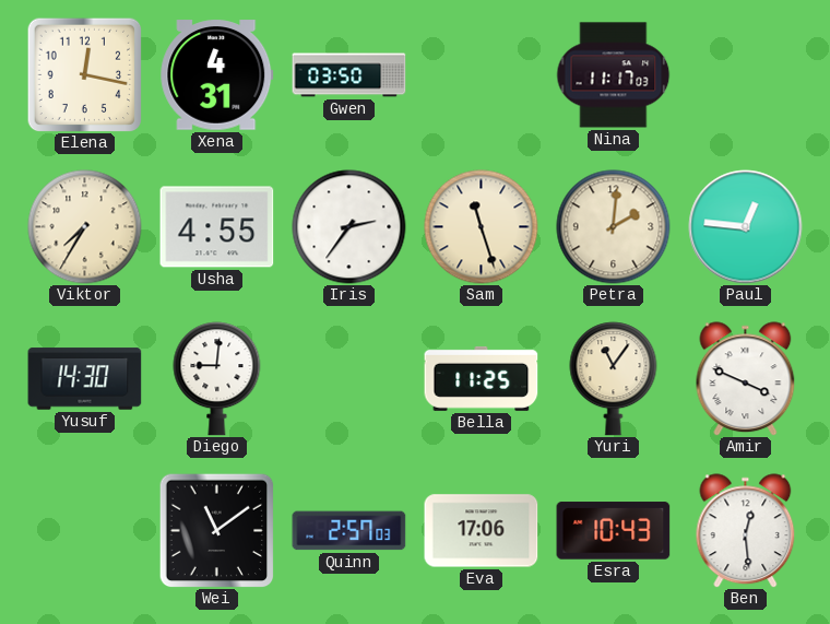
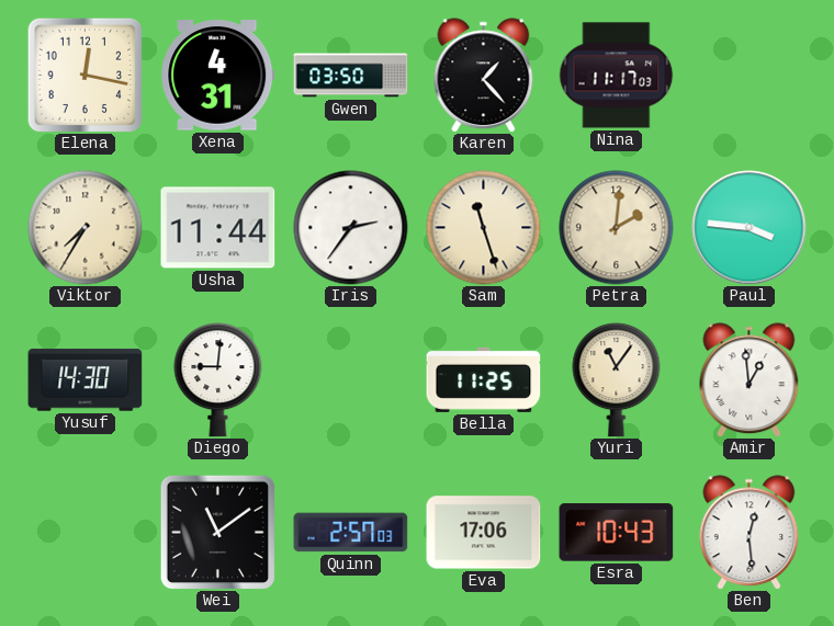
Karen: none -> 1:23 (484, 76)
Usha: 4:55 -> 11:44 (218, 228)
Paul: 12:46 -> 3:46 (750, 228)
Amir: 3:49 -> 12:59 (750, 380)
